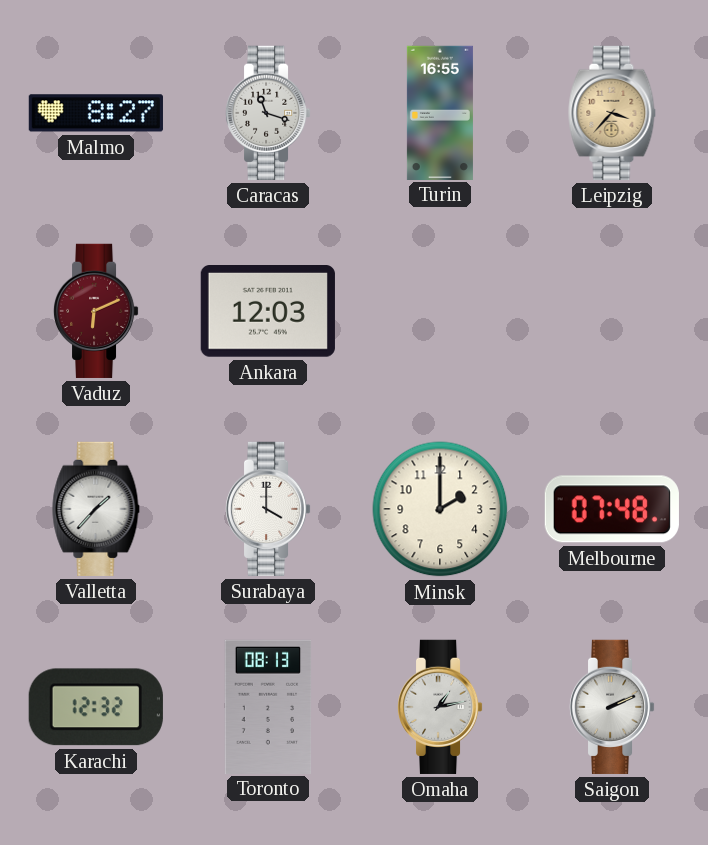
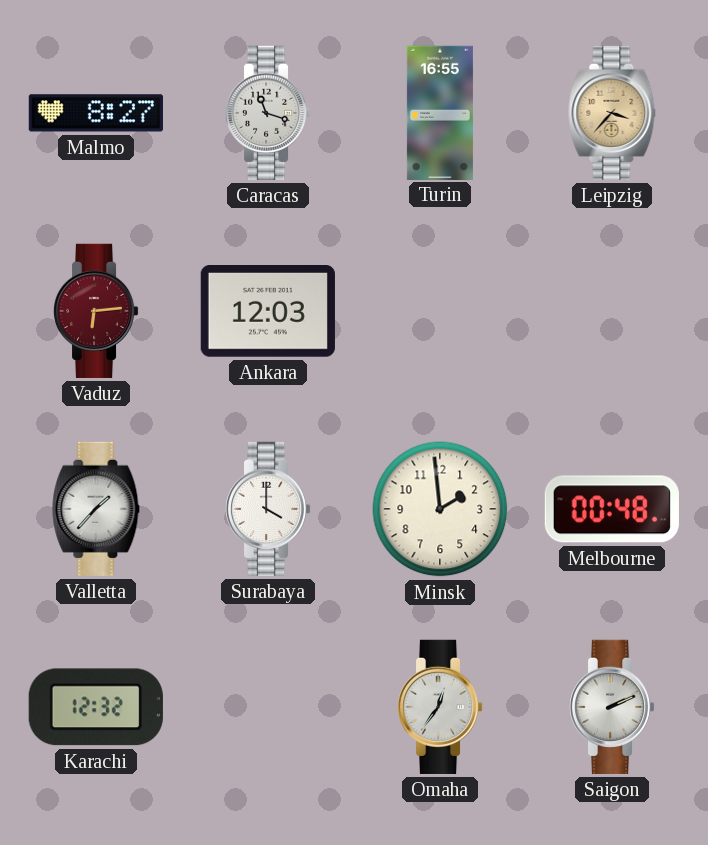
Vaduz: 6:11 -> 6:14 (96, 311)
Minsk: 2:00 -> 1:59 (440, 509)
Melbourne: 07:48 -> 00:48 (612, 509)
Toronto: 08:13 -> none (268, 706)
Omaha: 1:13 -> 12:36 (440, 707)
